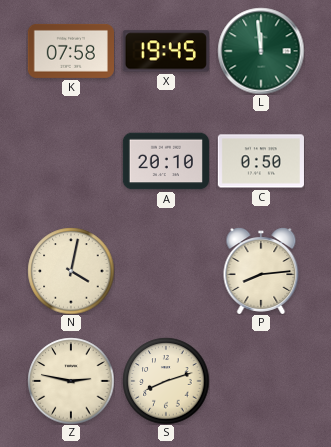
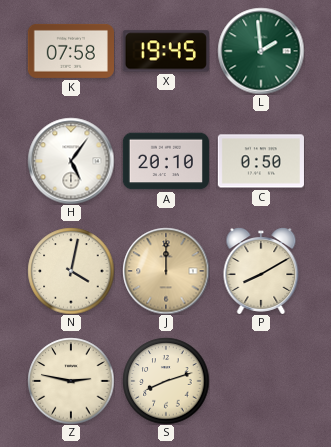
L: 11:59 -> 1:59 (261, 51)
H: none -> 5:06 (71, 161)
J: none -> 12:00 (166, 271)
P: 8:14 -> 8:10 (261, 271)
